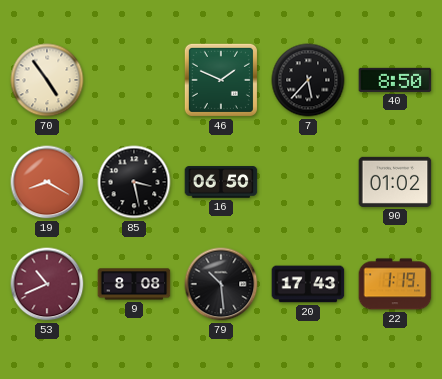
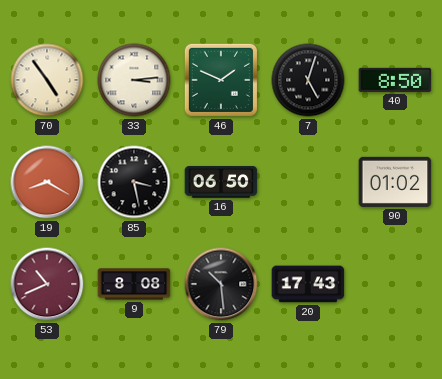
33: none -> 3:14 (134, 80)
7: 5:37 -> 5:03 (308, 80)
22: 1:19 -> none (395, 284)
